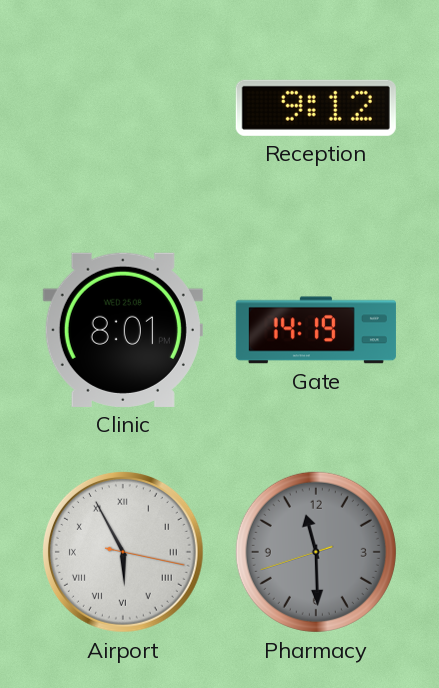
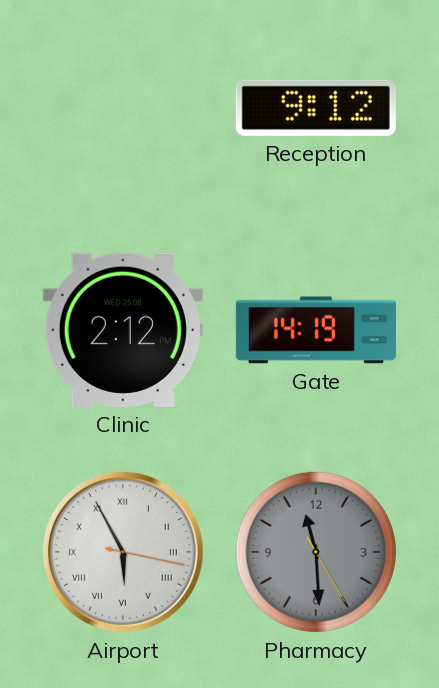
Clinic: 8:01 -> 2:12 (123, 330)
Pharmacy: 11:29:42 -> 11:29:25 (316, 552)
